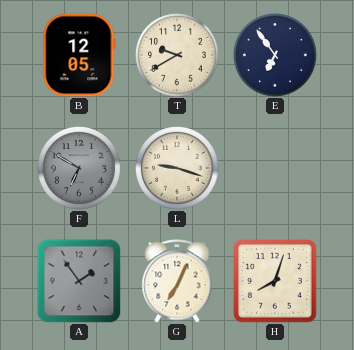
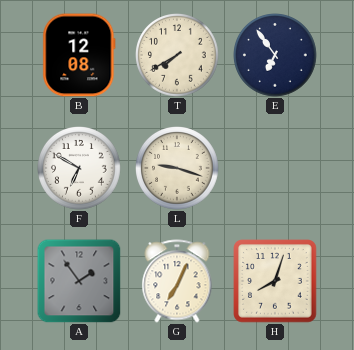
B: 12:05 -> 12:08 (79, 55)
T: 9:40 -> 7:40 (178, 56)
F dial: grey -> white (80, 169)
